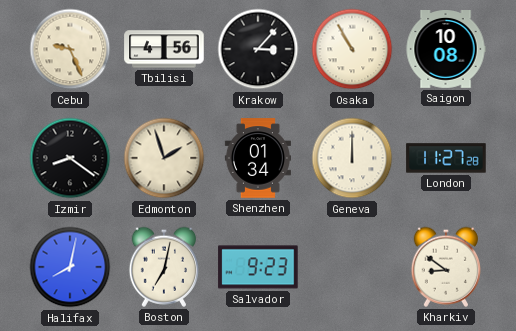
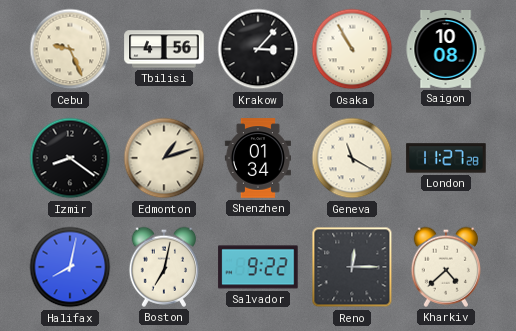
Edmonton: 1:57 -> 1:12 (164, 158)
Geneva: 12:00 -> 11:20 (352, 158)
Salvador: 9:23 -> 9:22 (258, 267)
Reno: none -> 12:15 (352, 267)
Kharkiv: 8:51 -> 4:38 (445, 267)
